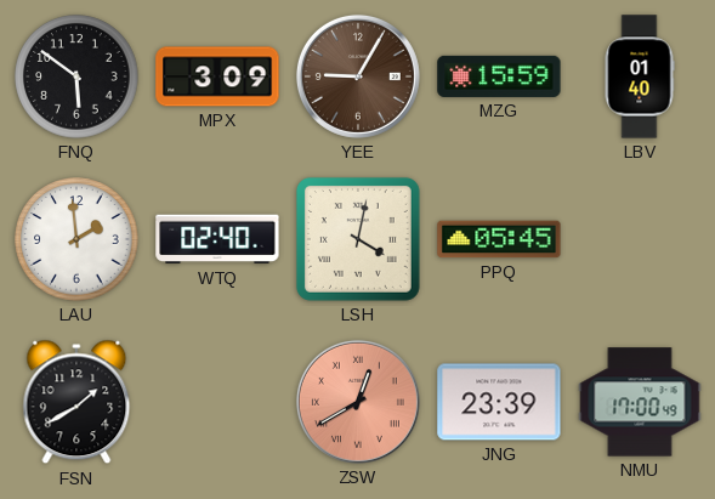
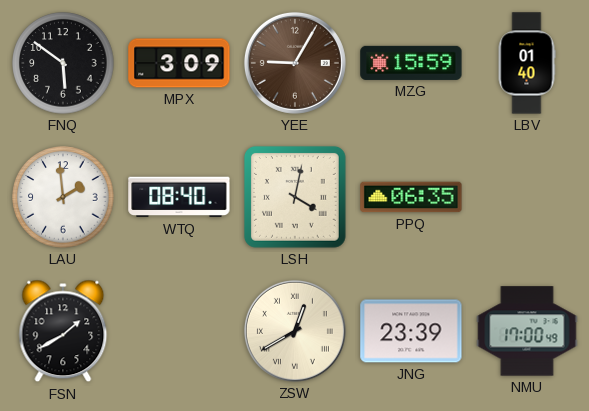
WTQ: 02:40 -> 08:40 (179, 197)
PPQ: 05:45 -> 06:35 (411, 197)
ZSW dial: salmon -> cream (295, 331)
